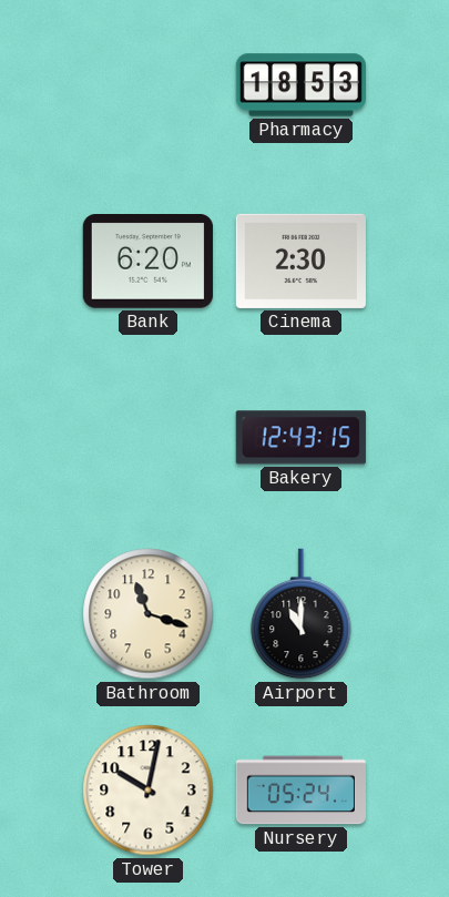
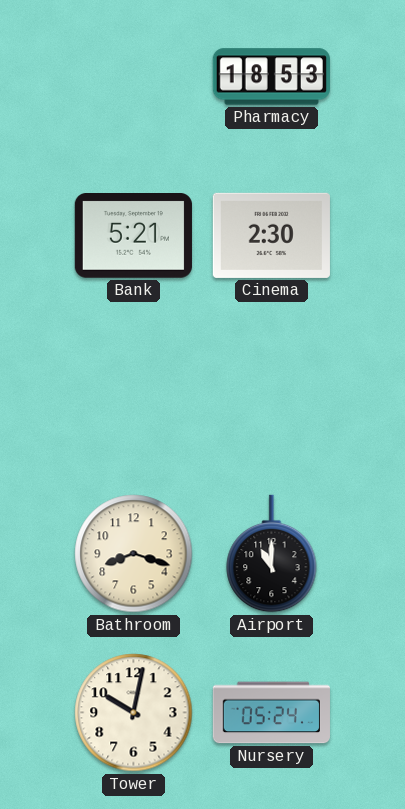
Bank: 6:20 -> 5:21 (133, 236)
Bakery: 12:43 -> none (300, 438)
Bathroom: 11:18 -> 8:18 (134, 554)
